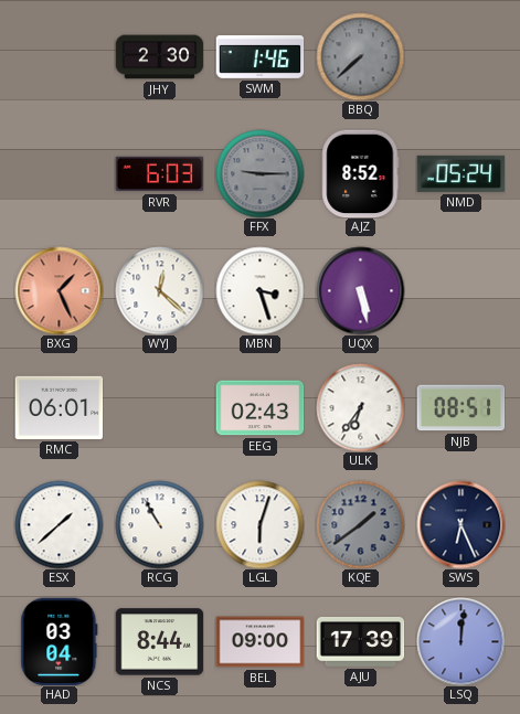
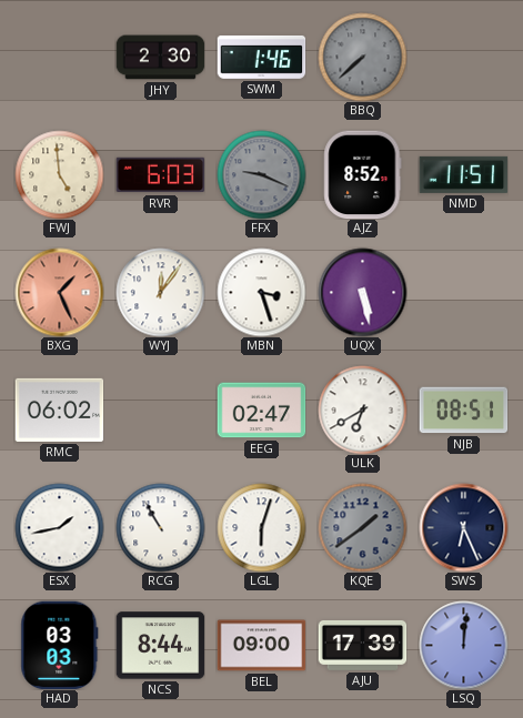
FWJ: none -> 4:59 (59, 174)
FFX: 9:15 -> 9:19 (261, 174)
NMD: 05:24 -> 11:51 (463, 174)
WYJ: 12:22 -> 12:06 (160, 292)
RMC: 06:01 -> 06:02 (59, 409)
EEG: 02:43 -> 02:47 (261, 411)
ULK: 6:36 -> 6:40 (362, 409)
ESX: 1:38 -> 1:43 (59, 527)
HAD: 03:04 -> 03:03 (60, 645)
